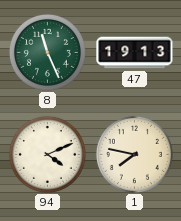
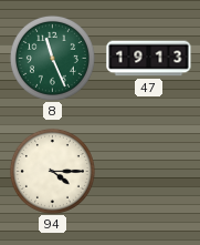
94: 4:11 -> 4:15 (52, 171)
1: 7:47 -> none (134, 154)
